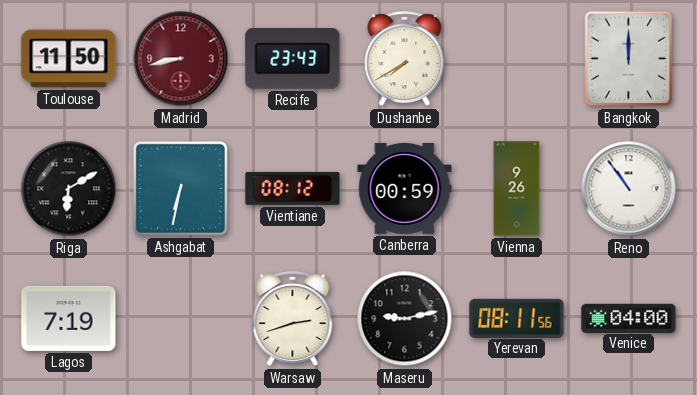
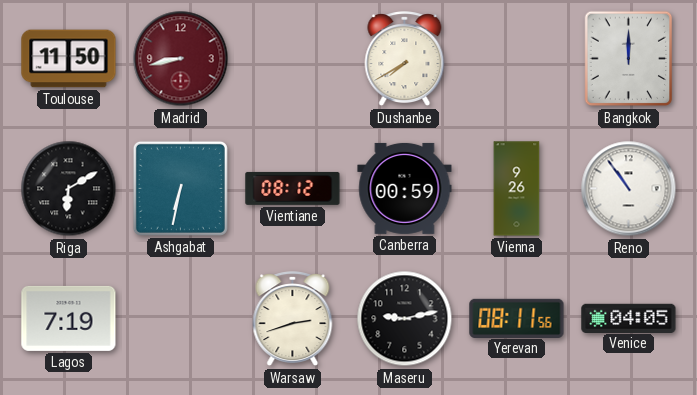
Recife: 23:43 -> none (293, 59)
Venice: 04:00 -> 04:05 (629, 318)
